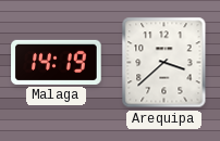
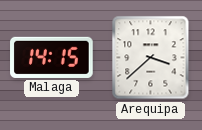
Malaga: 14:19 -> 14:15 (52, 57)
